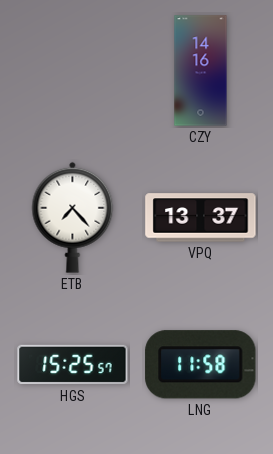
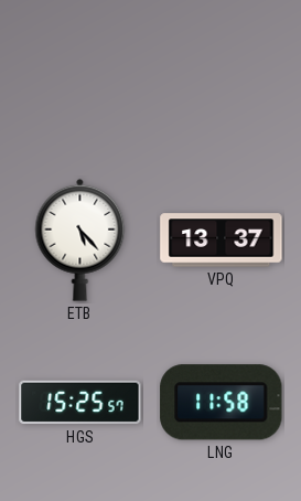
CZY: 14:16 -> none (201, 71)
ETB: 7:23 -> 5:23 (80, 239)
